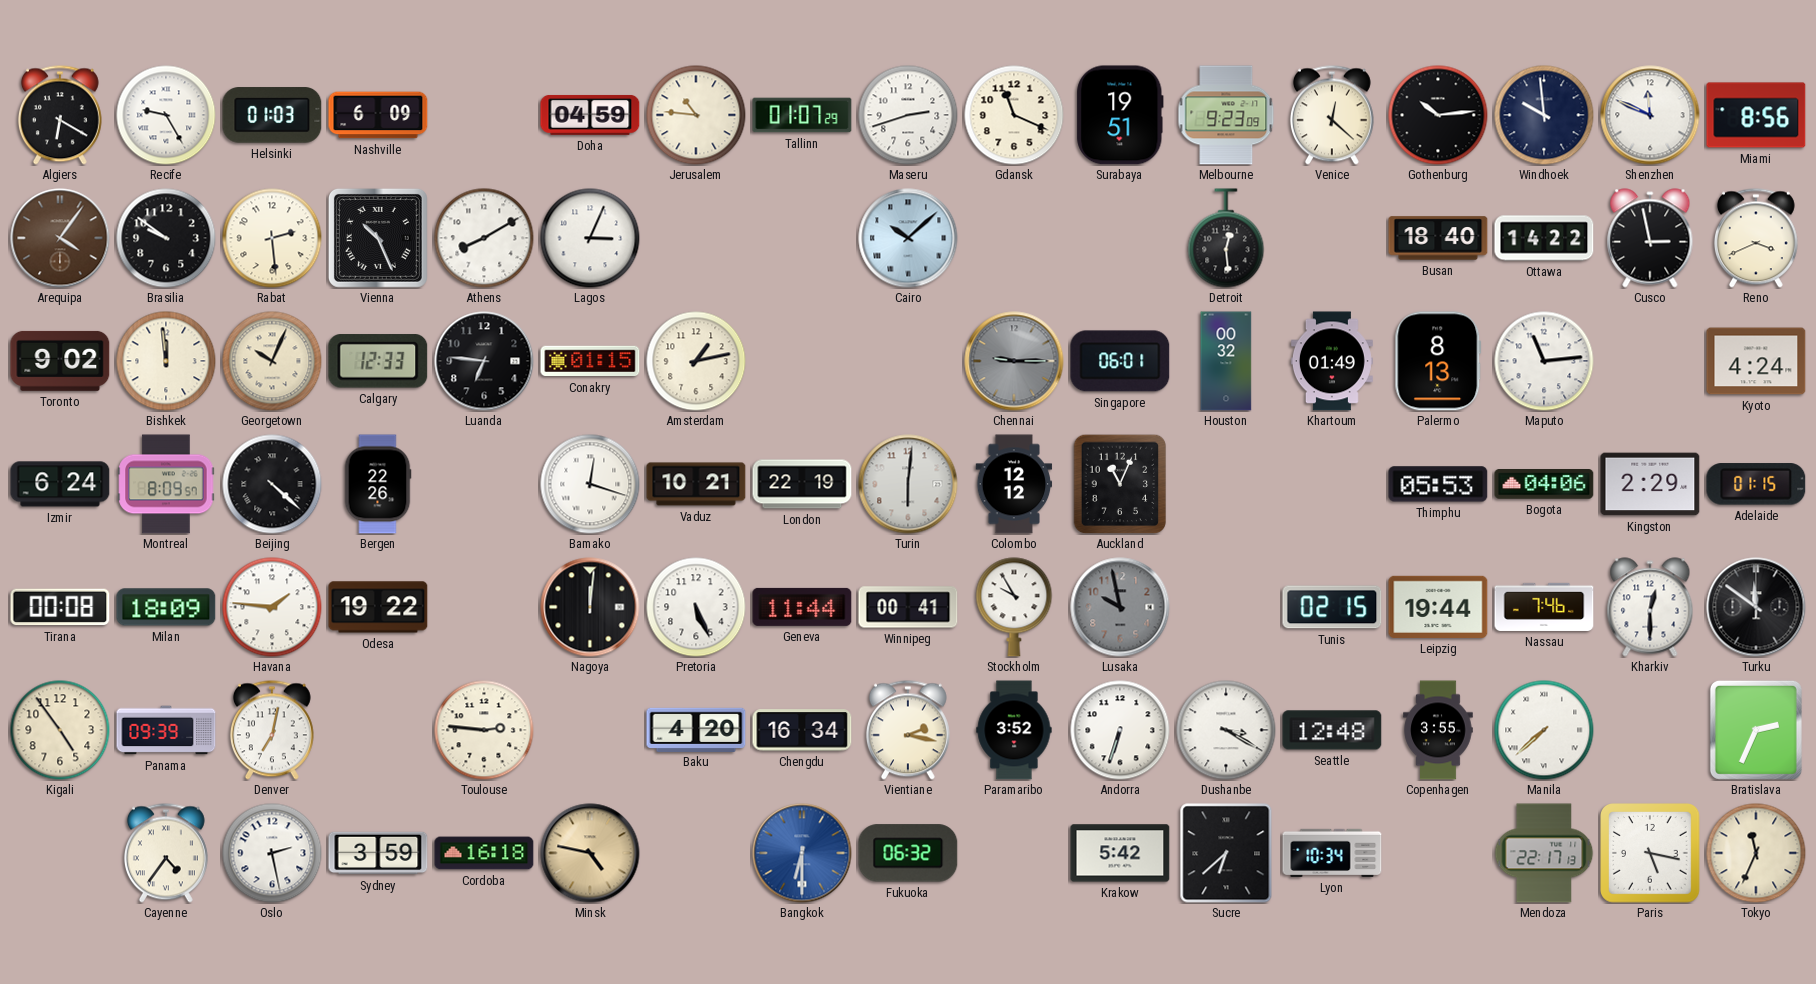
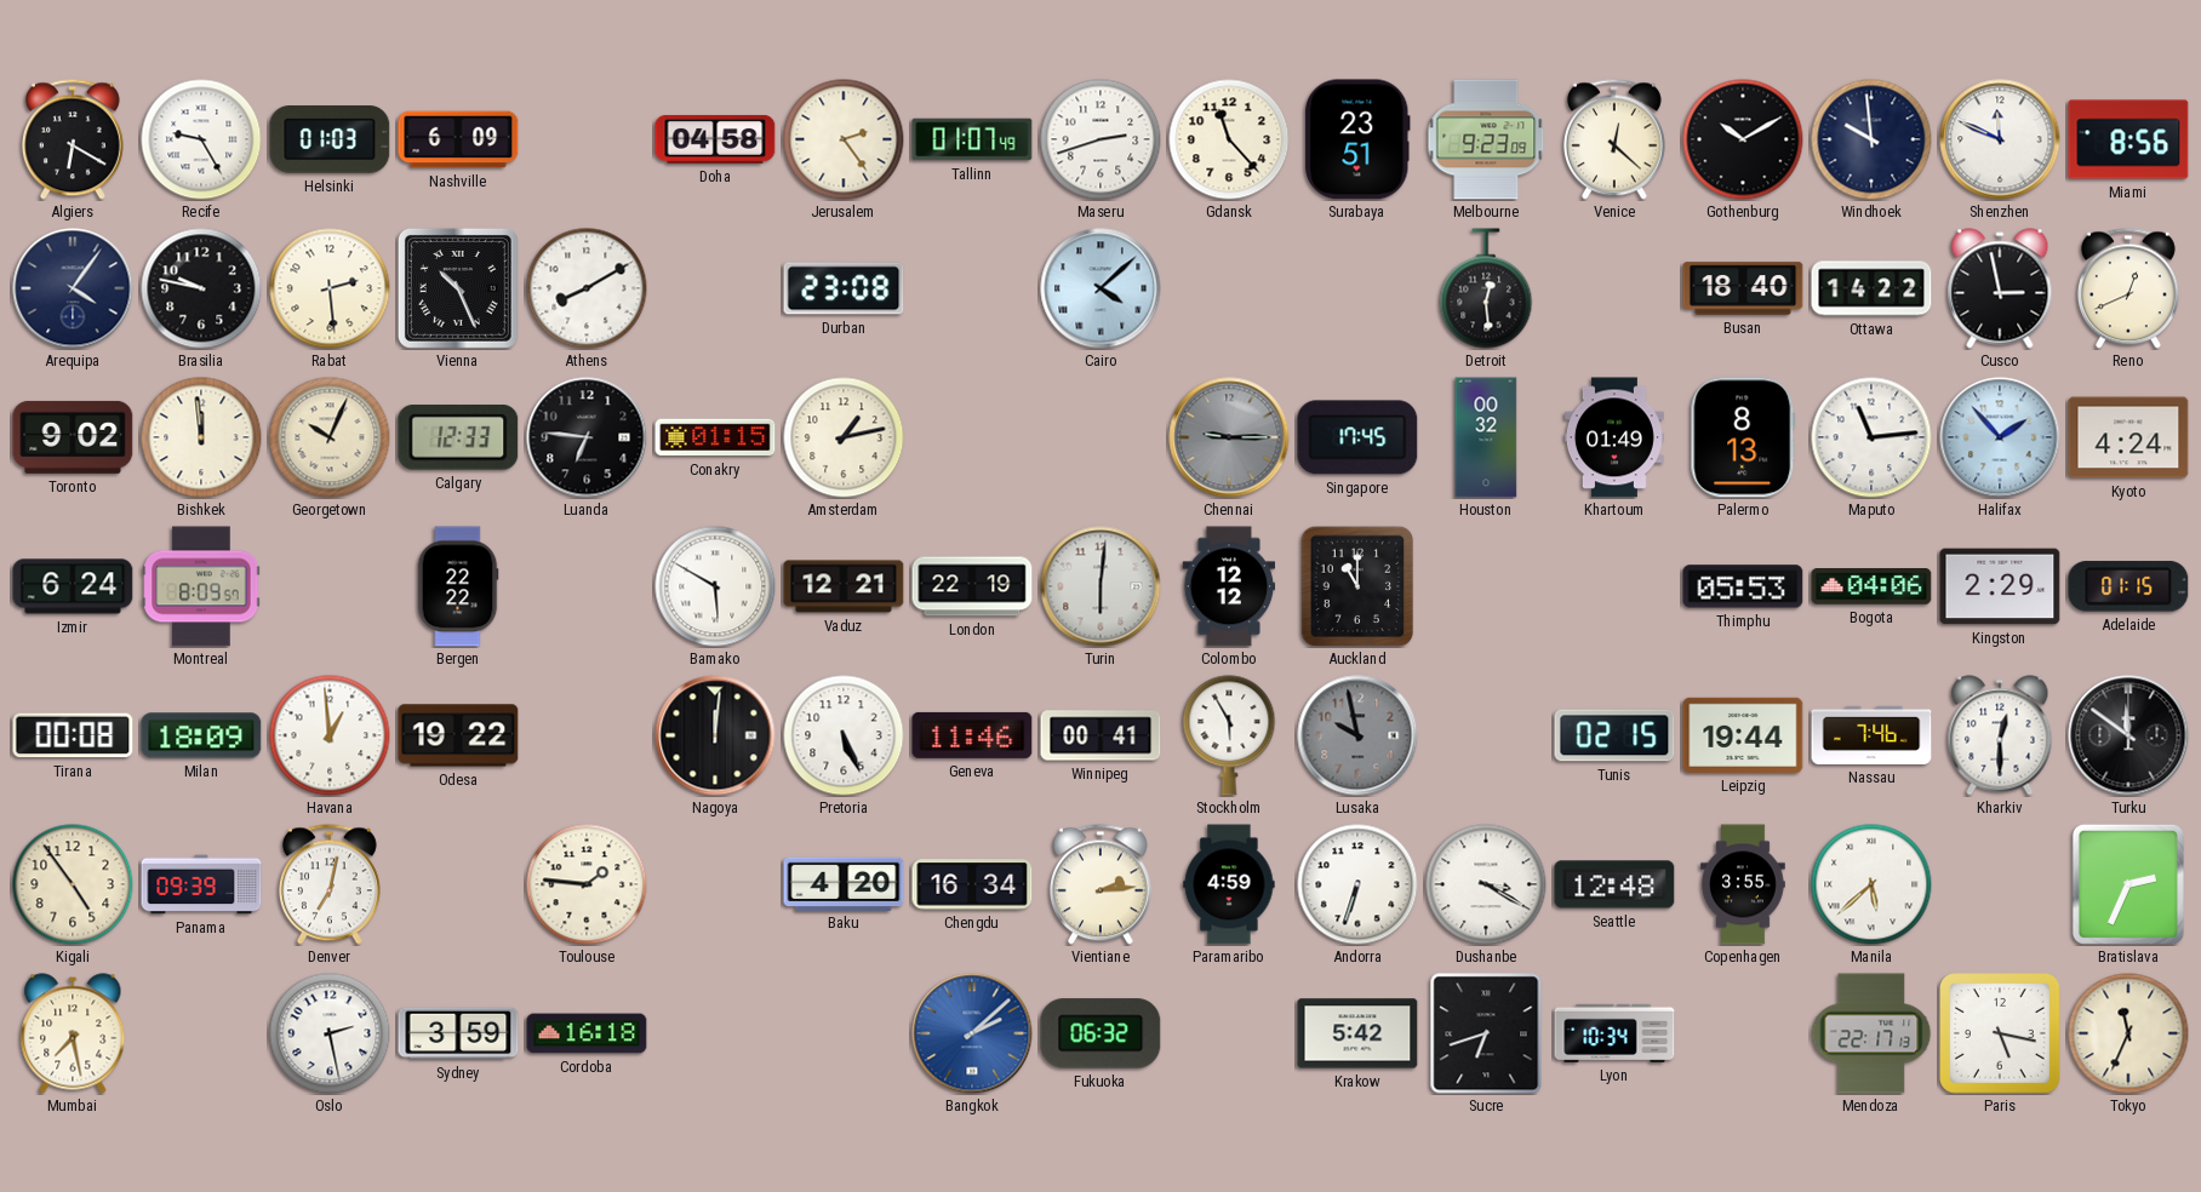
Doha: 04:59 -> 04:58 (715, 139)
Jerusalem: 10:46 -> 2:24 (844, 139)
Tallinn: 01:07:29 -> 01:07:49 (972, 139)
Gdansk: 11:19 -> 11:23 (1229, 139)
Surabaya: 19:51 -> 23:51 (1357, 139)
Gothenburg: 10:14 -> 10:10 (1743, 139)
Arequipa dial: brown -> navy (73, 288)
Brasilia: 9:51 -> 9:47 (201, 288)
Lagos: 3:04 -> none (590, 238)
Durban: none -> 23:08 (844, 288)
Cairo: 10:08 -> 4:08 (1100, 288)
Reno: 3:41 -> 12:41 (2128, 288)
Singapore: 06:01 -> 17:45 (1357, 437)
Halifax: none -> 1:53 (2000, 437)
Beijing: 4:22 -> none (272, 484)
Bergen: 22:26 -> 22:22 (458, 586)
Bamako: 12:18 -> 5:50 (715, 586)
Vaduz: 10:21 -> 12:21 (844, 586)
Auckland: 11:04 -> 11:00 (1357, 586)
Havana: 1:46 -> 12:59 (330, 735)
Geneva: 11:44 -> 11:46 (972, 735)
Stockholm: 9:55 -> 5:55 (1229, 735)
Toulouse: 2:46 -> 1:46 (587, 884)
Vientiane: 2:17 -> 2:14 (1100, 884)
Paramaribo: 3:52 -> 4:59 (1229, 884)
Manila: 7:38 -> 5:38 (1871, 884)
Mumbai: none -> 7:28 (73, 1033)
Cayenne: 4:36 -> none (166, 853)
Minsk: 4:47 -> none (590, 853)
Bangkok: 6:30 -> 2:08 (972, 1033)
Sucre: 6:38 -> 6:42 (1486, 1033)
